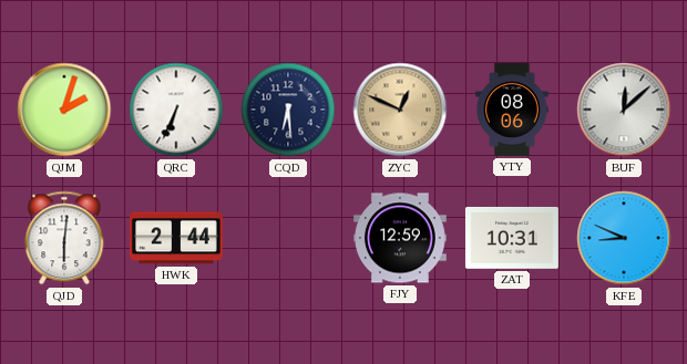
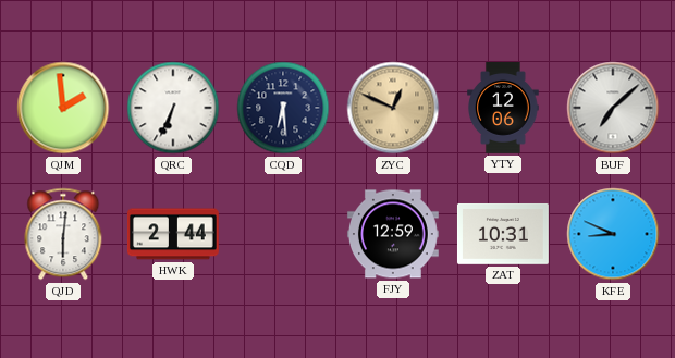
QJM: 2:03 -> 1:59 (63, 108)
YTY: 08:06 -> 12:06 (503, 108)
BUF: 12:08 -> 7:08 (613, 108)
